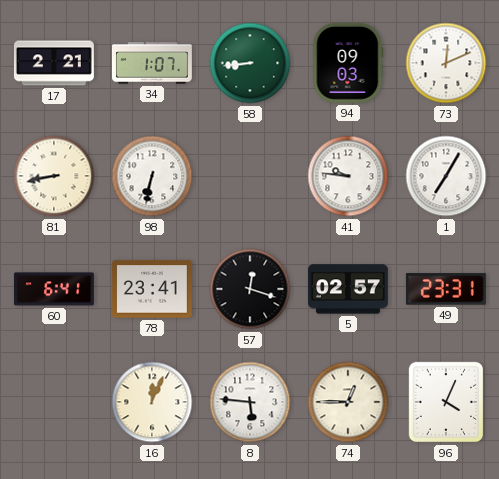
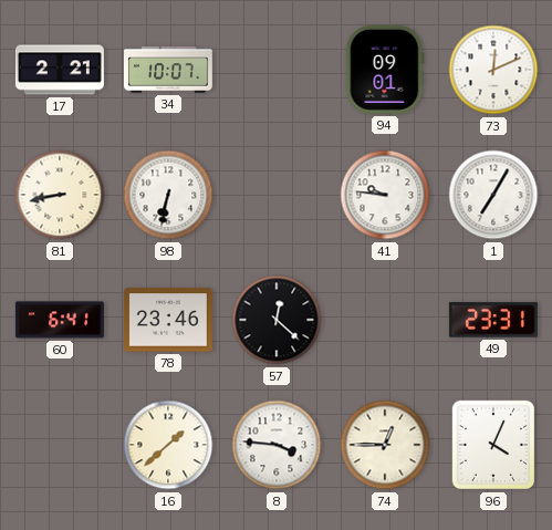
34: 1:07 -> 10:07 (168, 70)
58: 8:44 -> none (250, 63)
94: 09:03 -> 09:01 (385, 70)
78: 23:41 -> 23:46 (168, 320)
57: 12:18 -> 12:22 (277, 320)
5: 02:57 -> none (348, 289)
16: 12:04 -> 1:38 (168, 445)
8: 5:46 -> 3:46 (277, 445)
